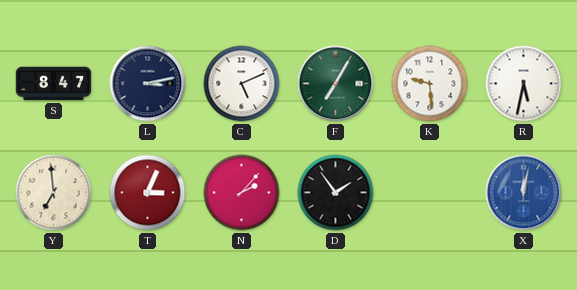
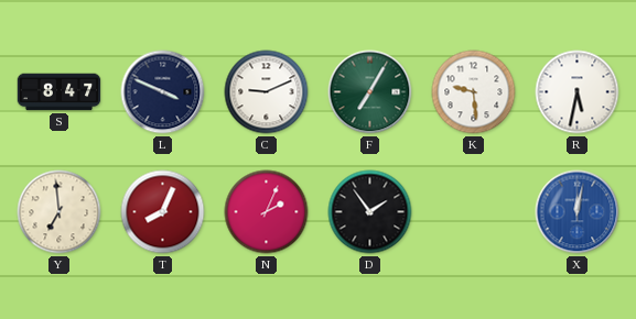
L: 3:13 -> 3:49 (163, 92)
C: 5:11 -> 9:11 (267, 92)
T: 3:04 -> 8:04 (163, 212)
N: 2:07 -> 2:04 (267, 212)
